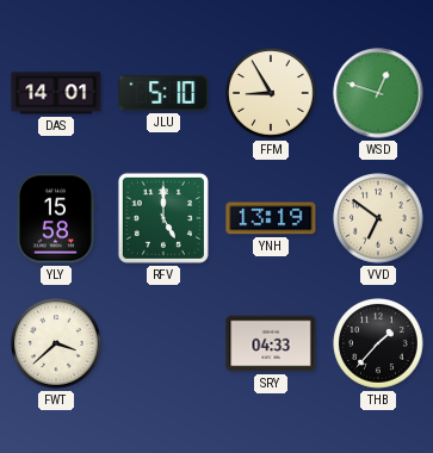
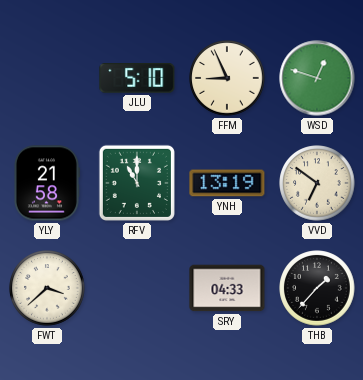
DAS: 14:01 -> none (56, 93)
FFM: 8:55 -> 8:56 (227, 78)
YLY: 15:58 -> 21:58 (46, 183)
RFV: 5:00 -> 11:00 (137, 183)
